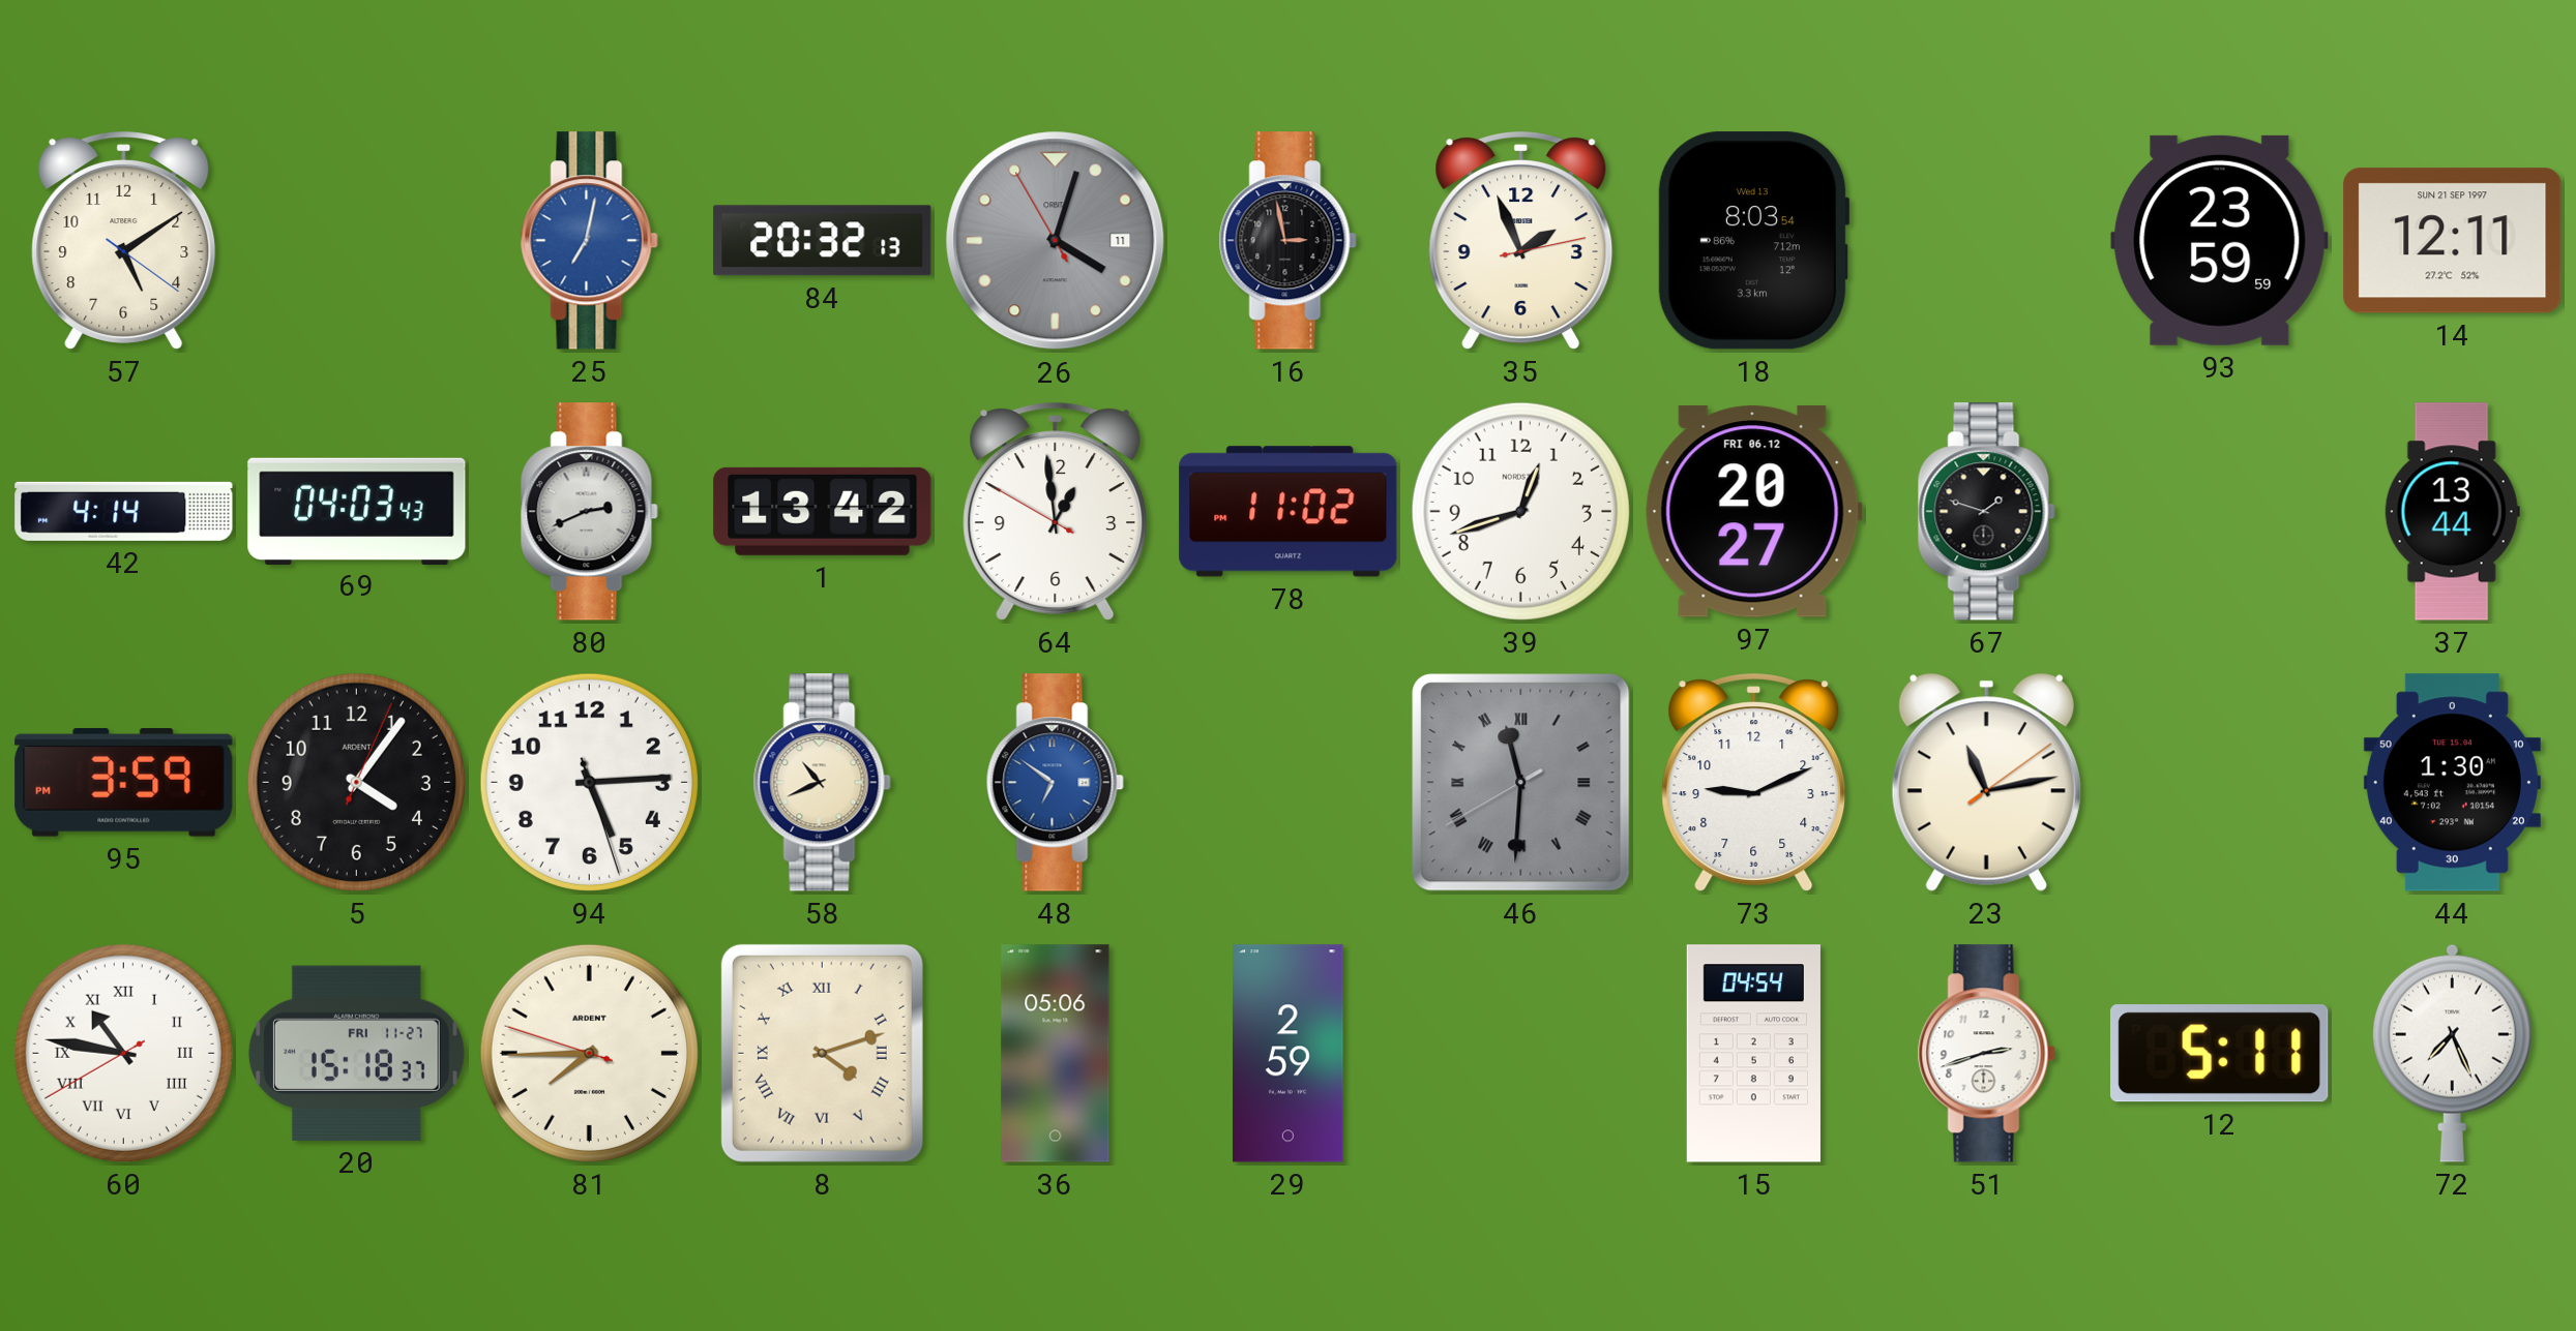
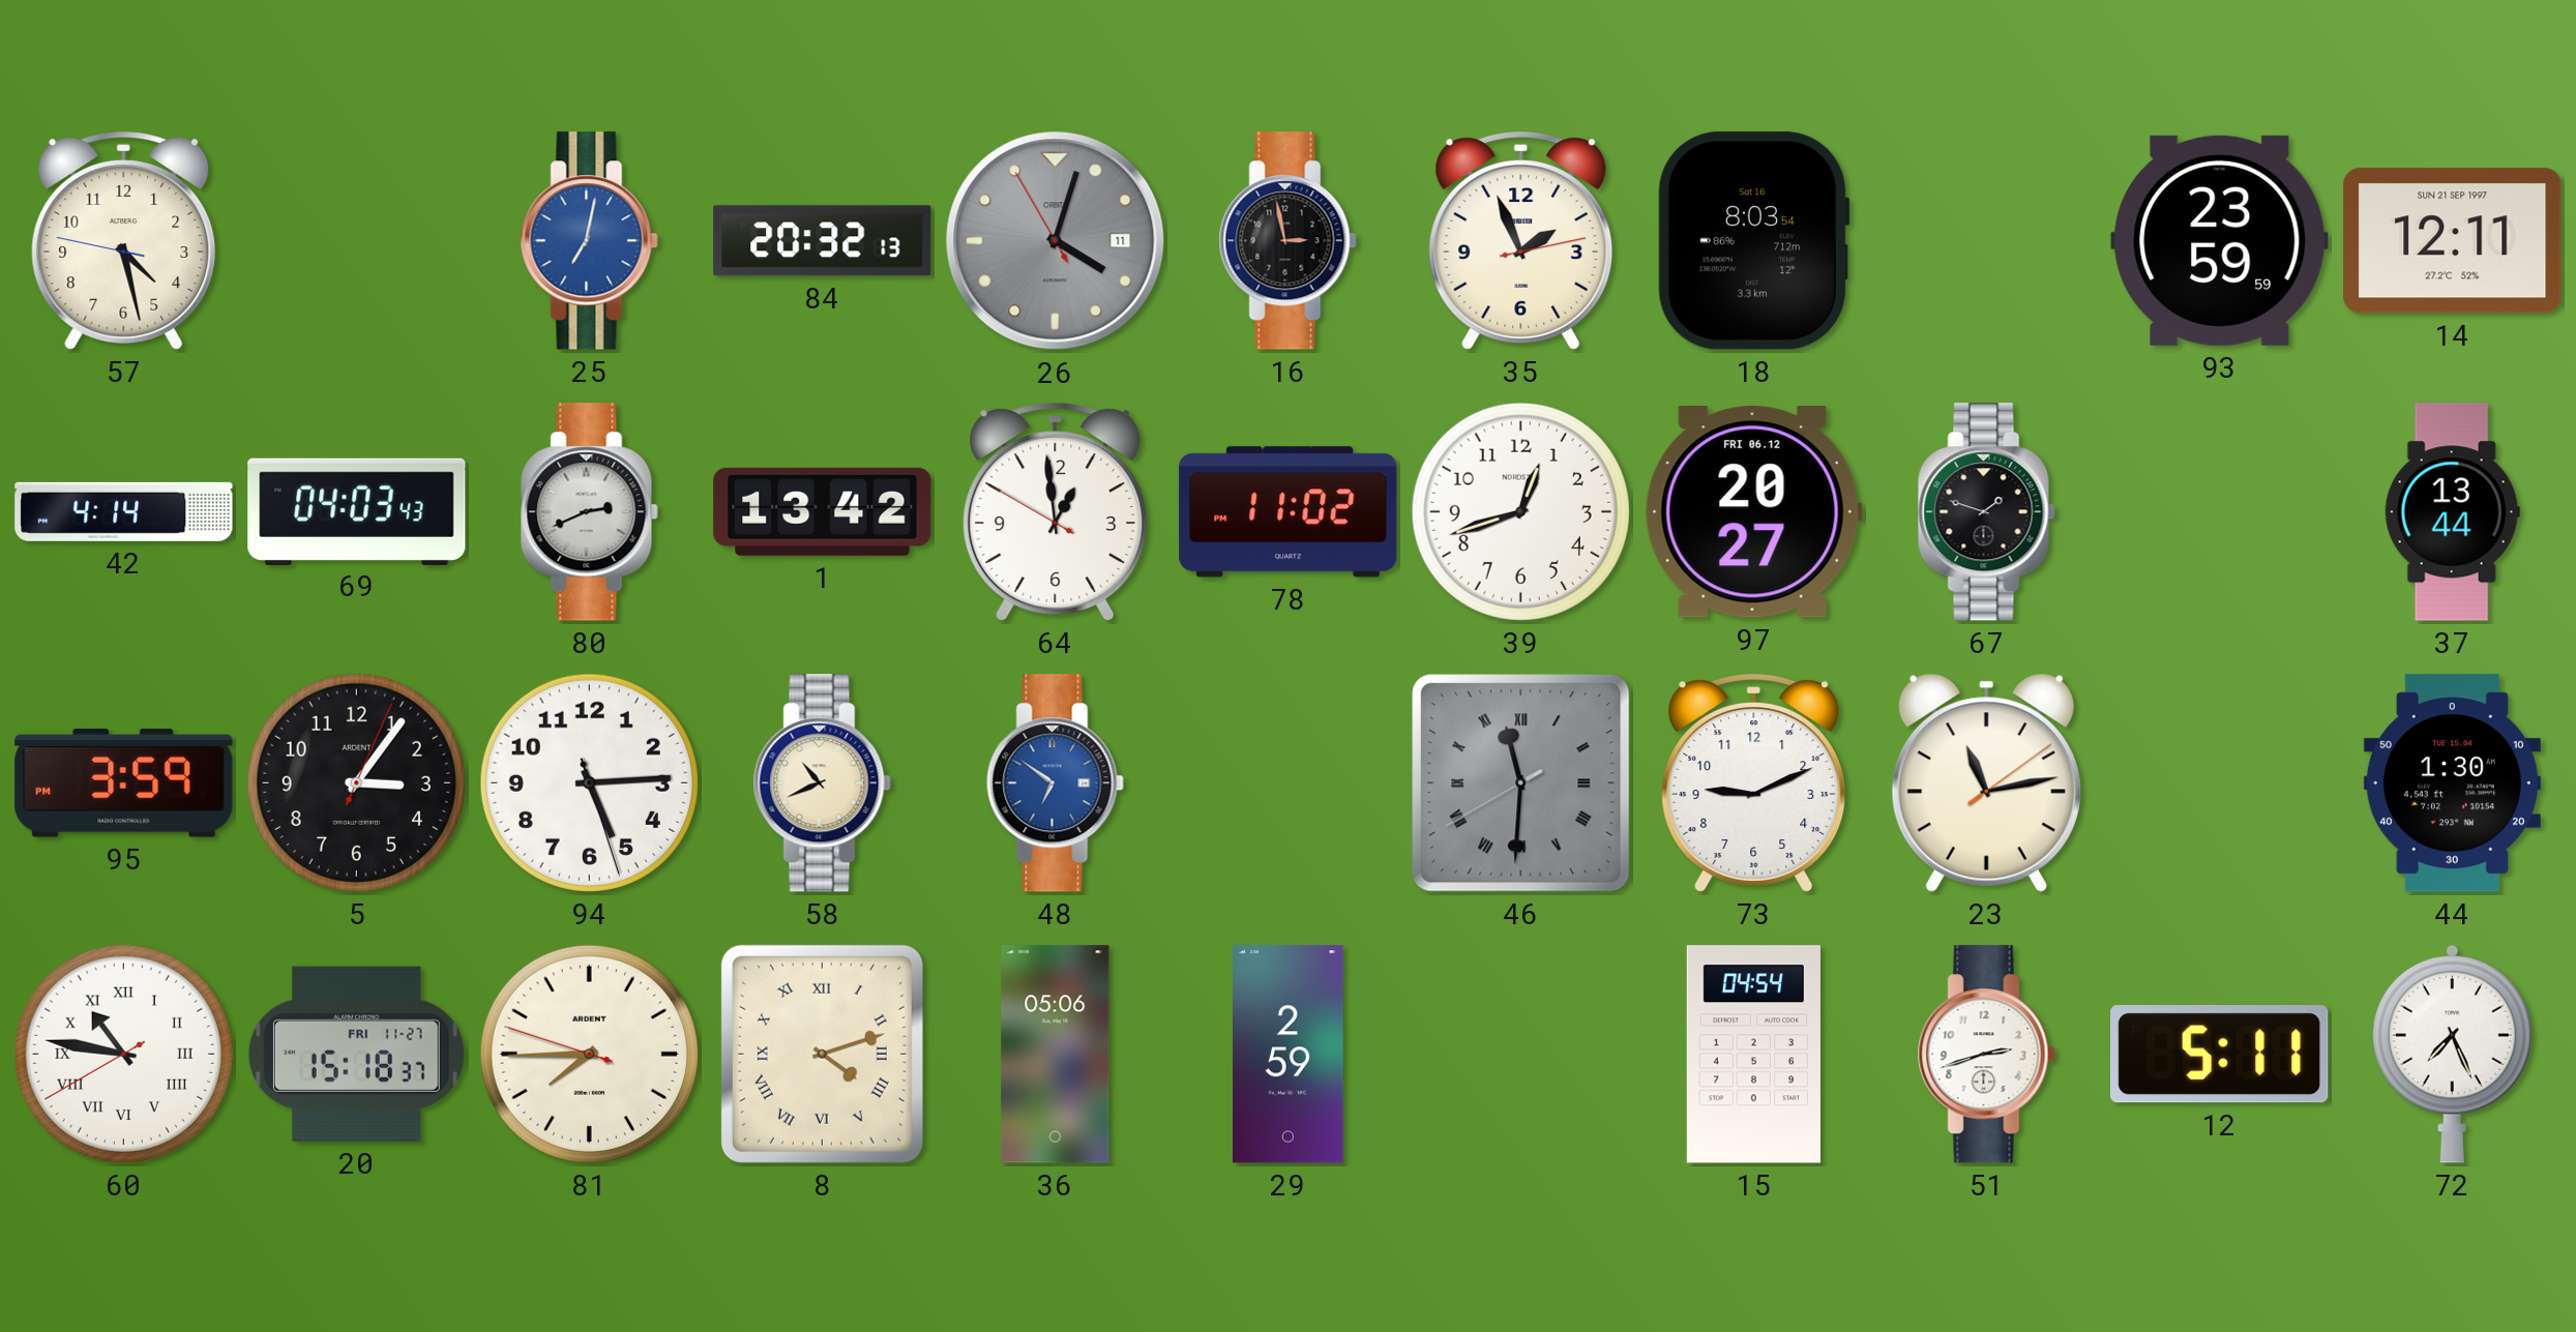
57: 5:09 -> 4:27 (124, 241)
18 date: Wed 13 -> Sat 16 (1753, 241)
5: 4:06 -> 3:06 (356, 782)
